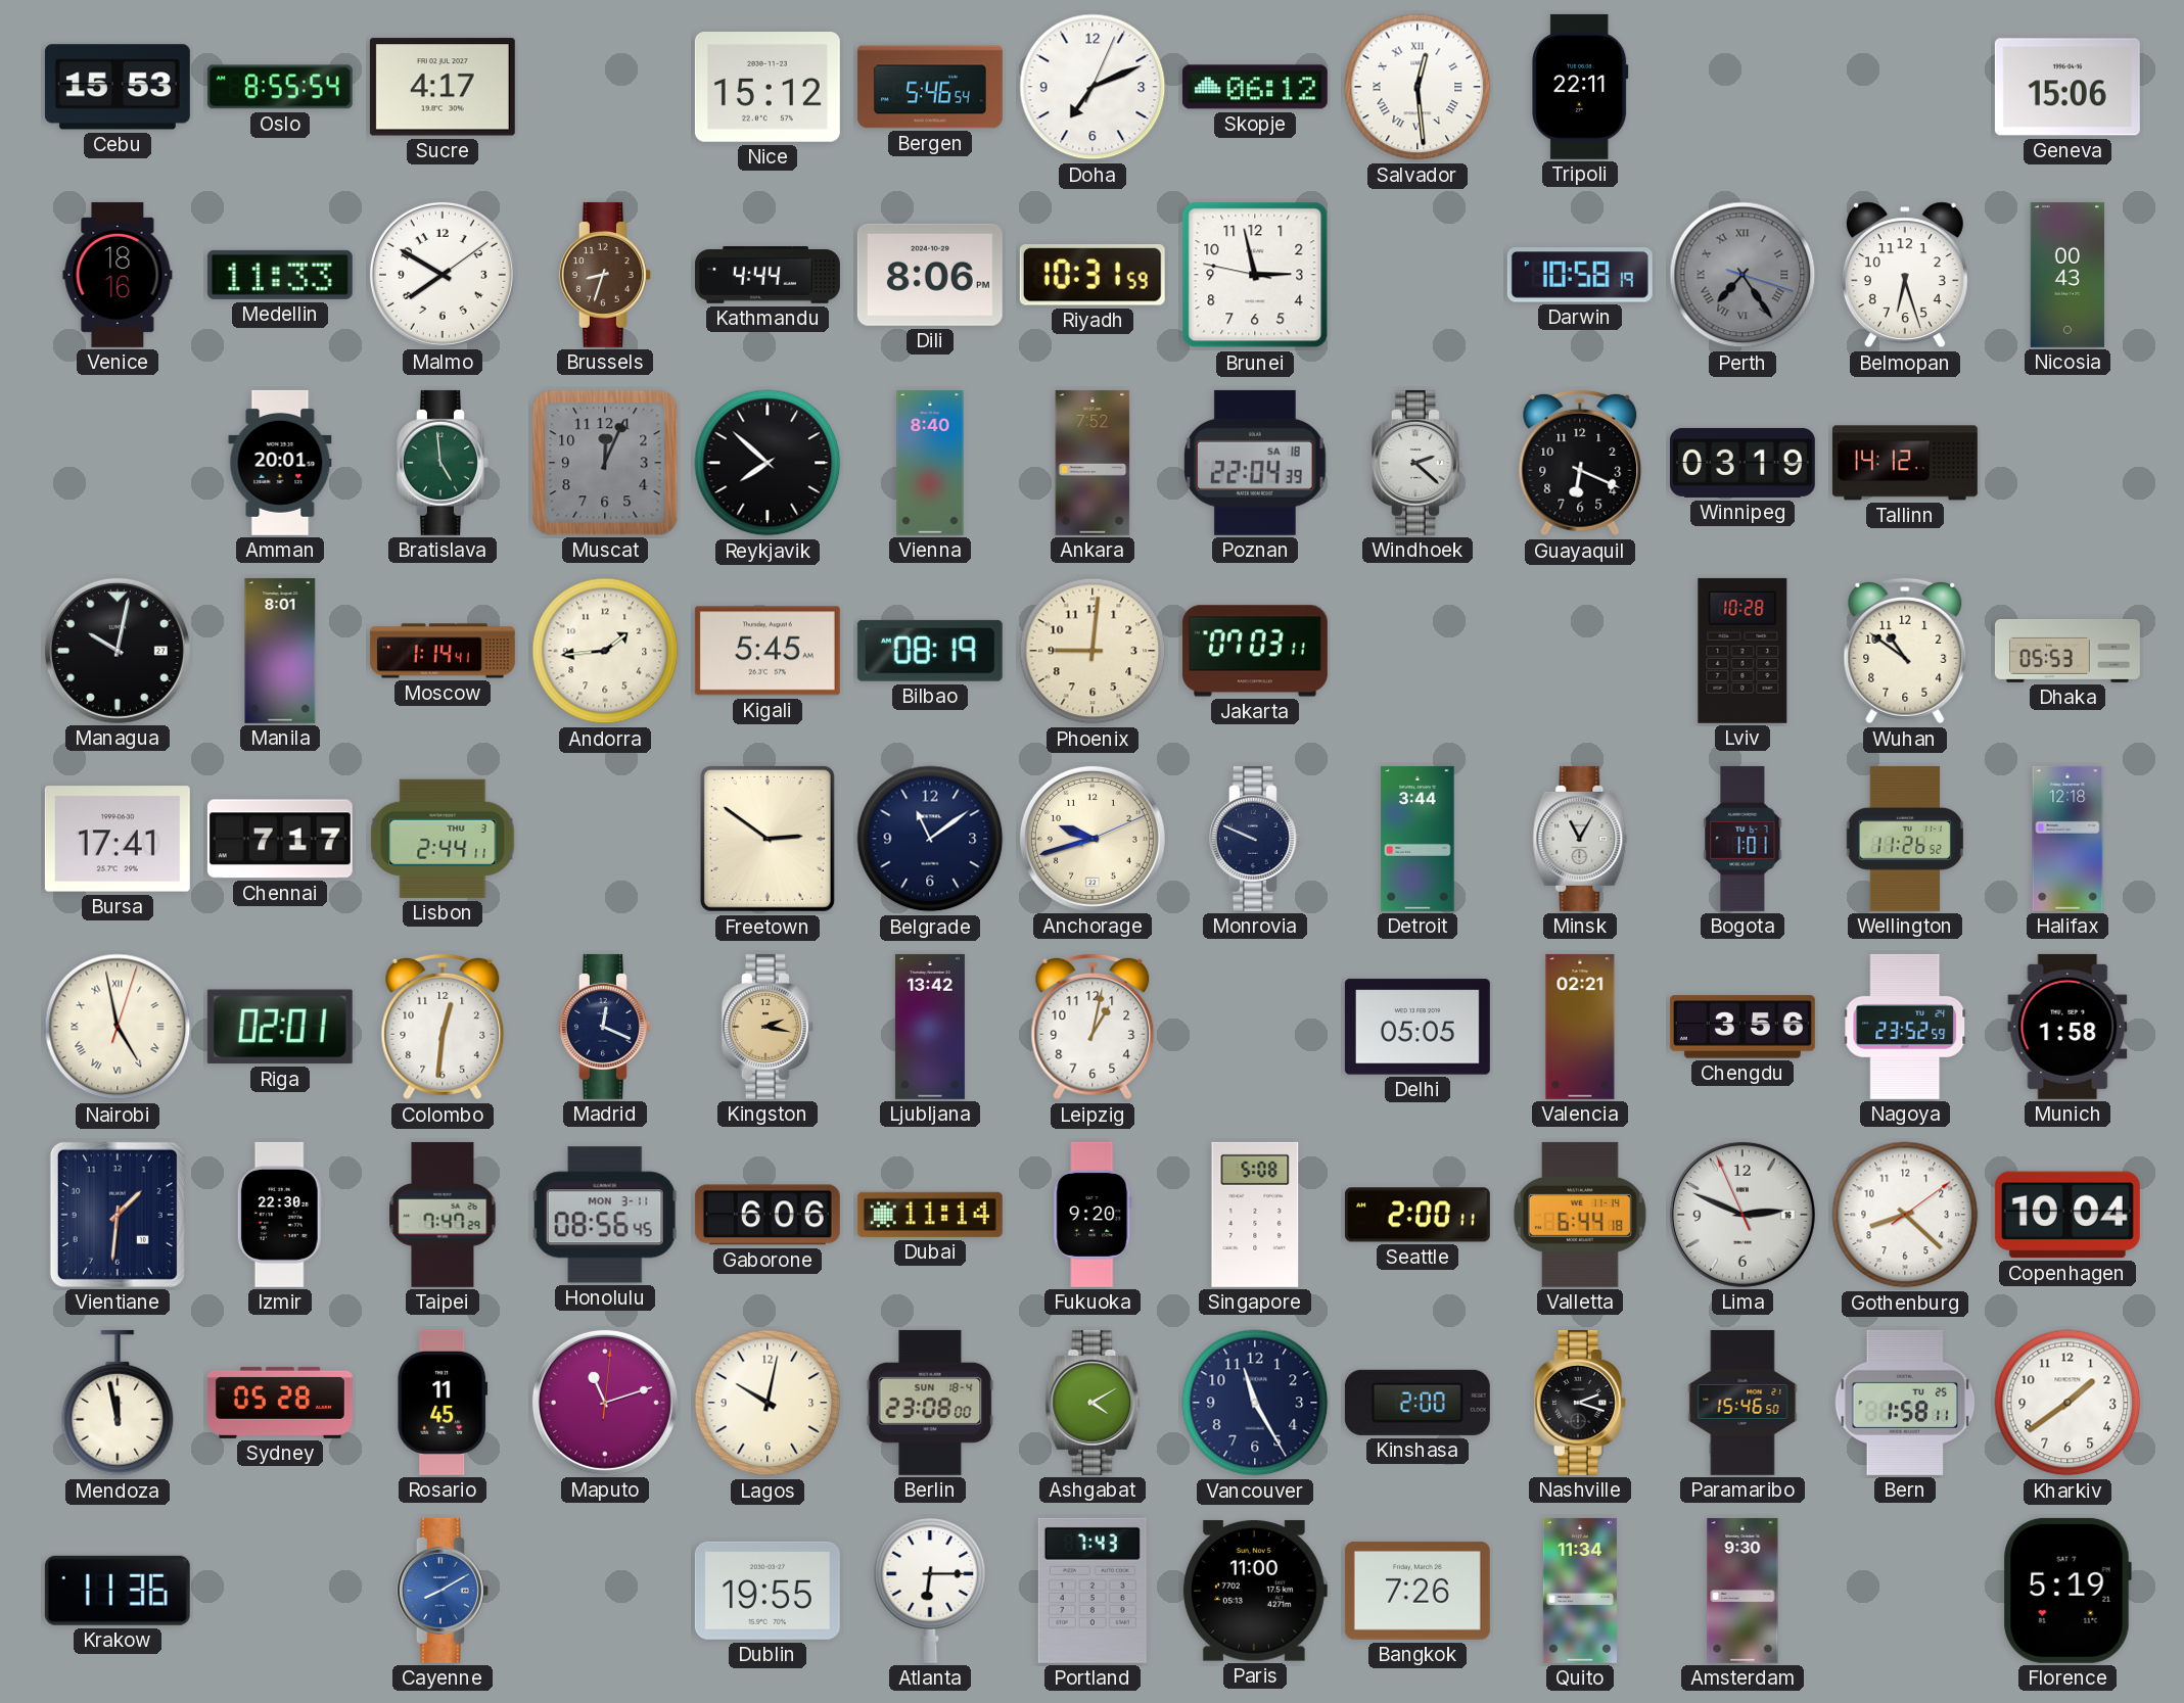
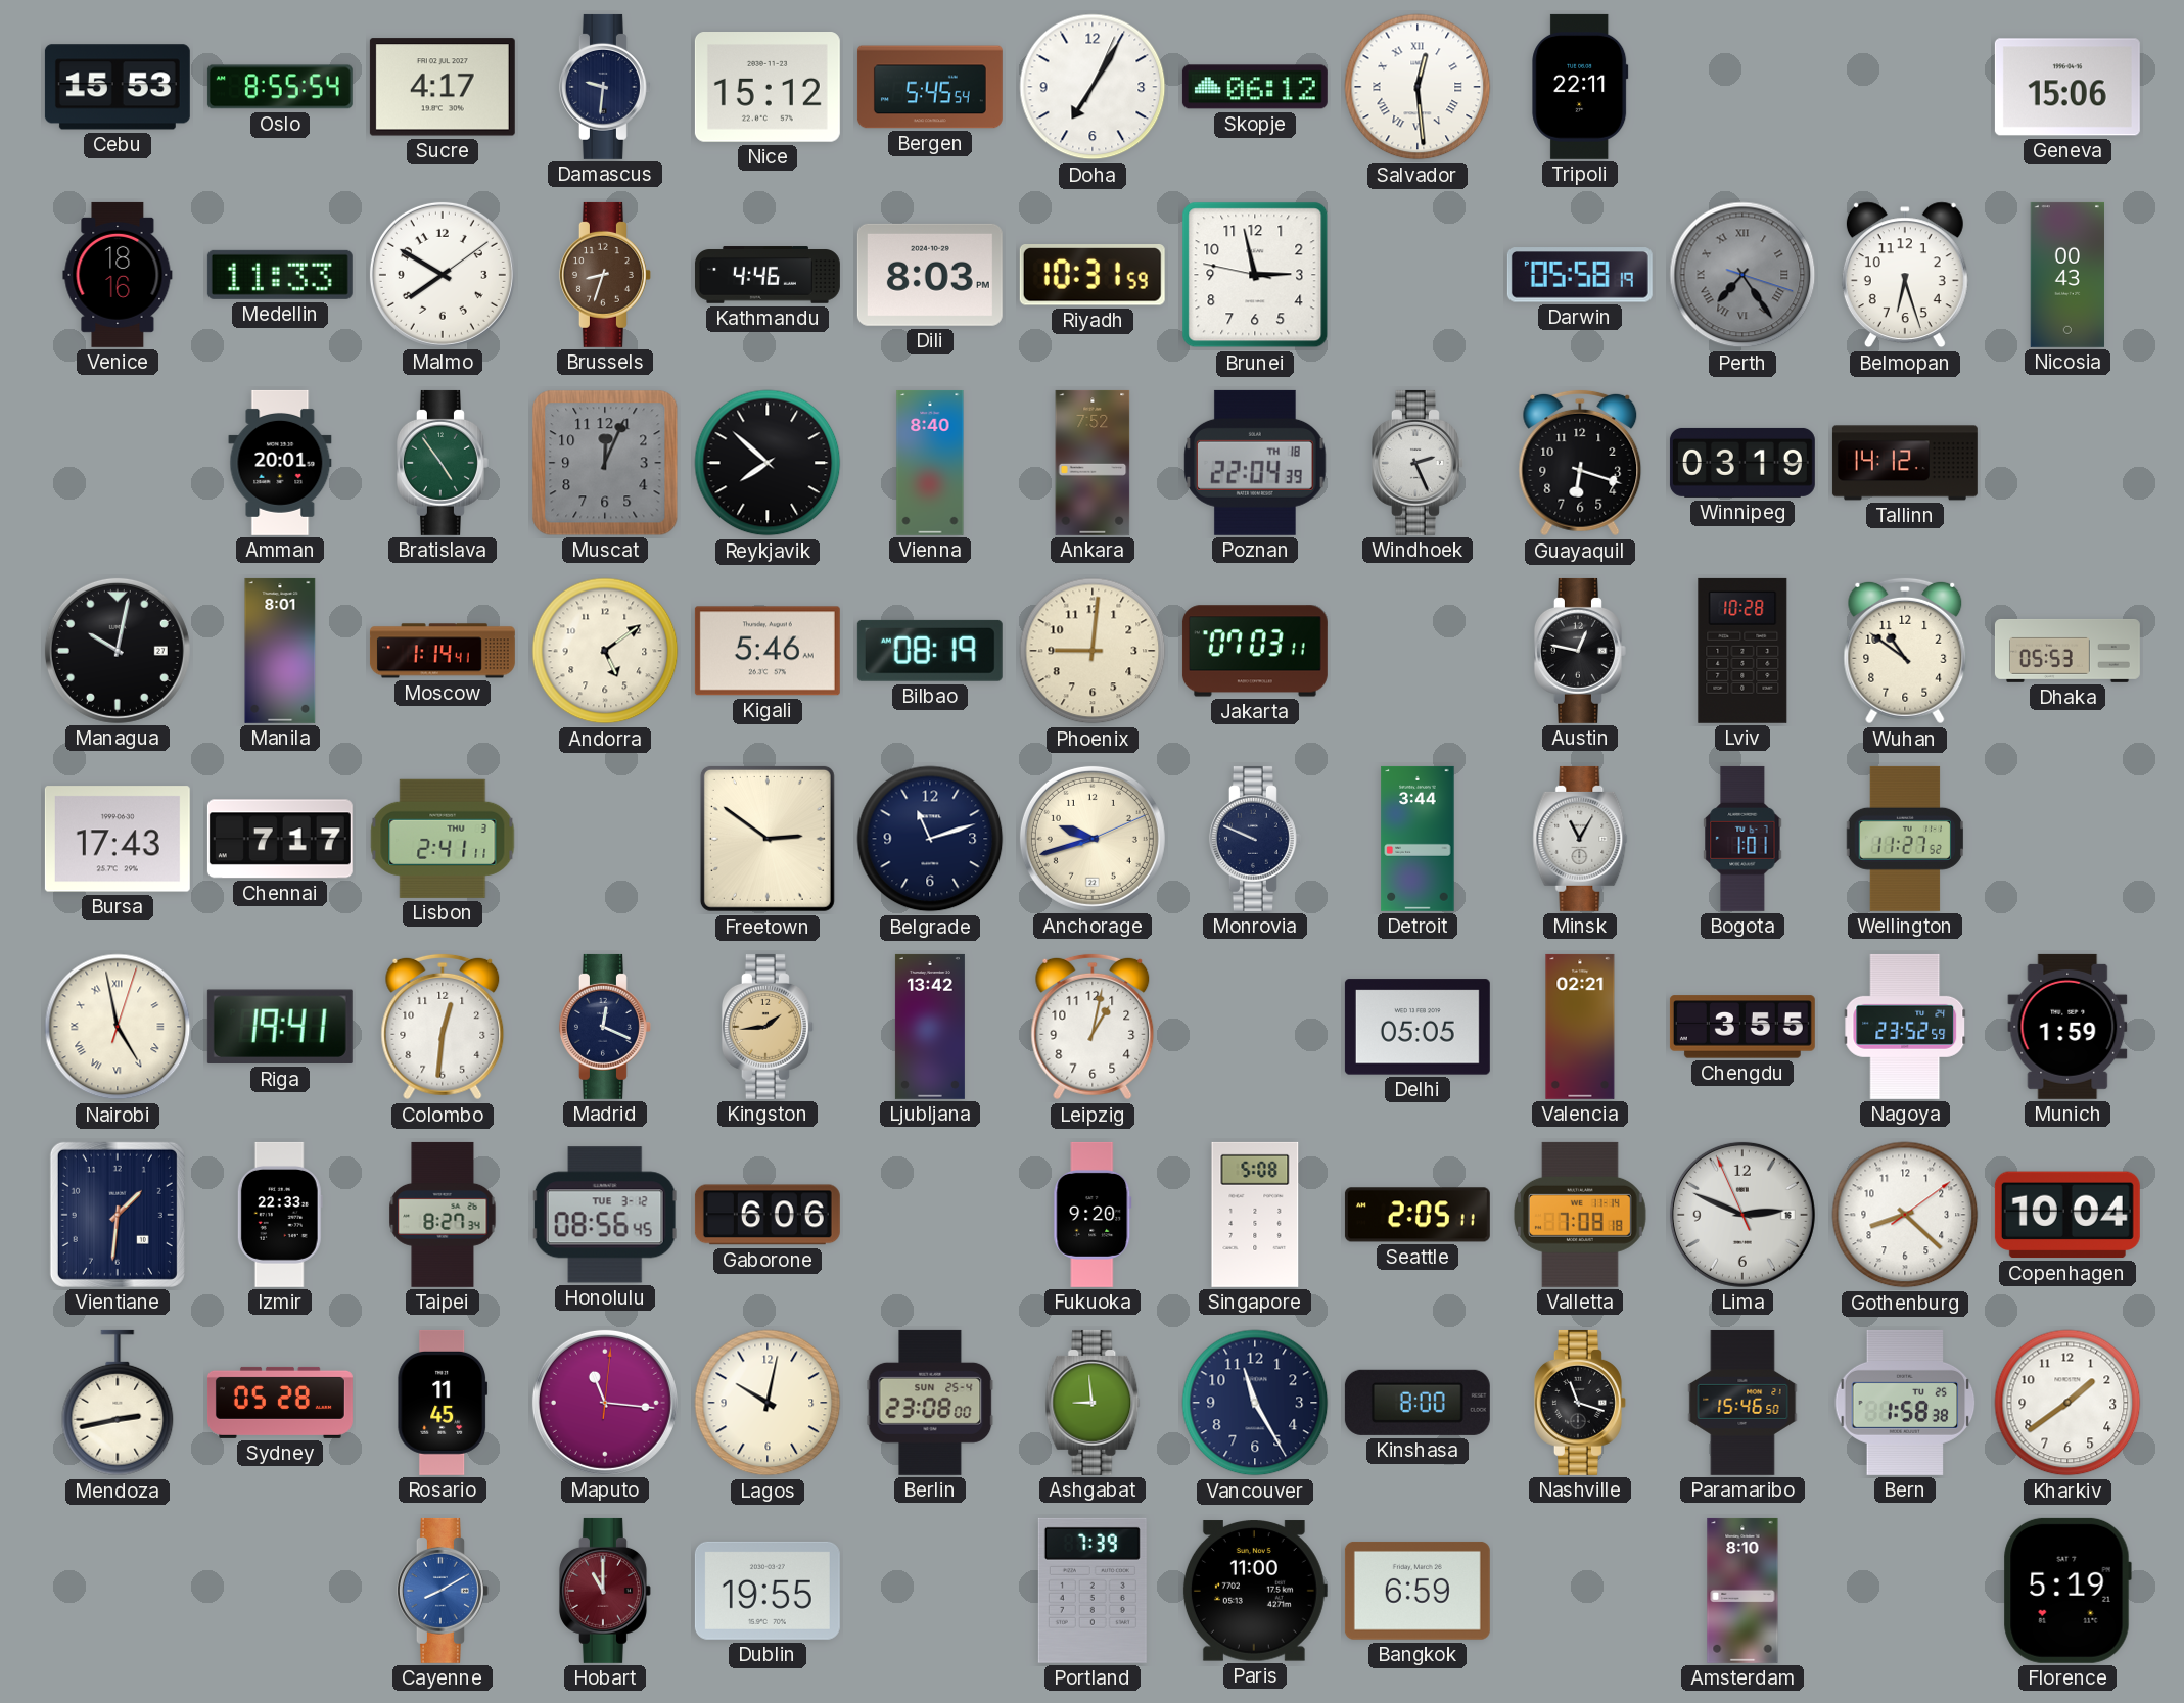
Damascus: none -> 9:31 (605, 87)
Bergen: 5:46 -> 5:45 (930, 87)
Doha: 7:11 -> 7:05 (1093, 87)
Kathmandu: 4:44 -> 4:46 (768, 275)
Dili: 8:06 -> 8:03 (930, 275)
Darwin: 10:58 -> 05:58 (1580, 275)
Bratislava: 4:59 -> 4:54 (443, 463)
Poznan date: SA 18 -> TH 18 (1255, 463)
Windhoek: 2:22 -> 2:26 (1418, 463)
Guayaquil: 6:19 -> 6:18 (1580, 463)
Andorra: 1:44 -> 5:09 (605, 651)
Kigali: 5:45 -> 5:46 (768, 651)
Austin: none -> 12:47 (1580, 651)
Bursa: 17:41 -> 17:43 (118, 839)
Lisbon: 2:44 -> 2:41 (443, 839)
Belgrade: 11:09 -> 11:12 (930, 839)
Wellington: 11:26 -> 11:27 (1905, 839)
Halifax: 12:18 -> none (2067, 839)
Riga: 02:01 -> 19:41 (280, 1027)
Kingston: 2:17 -> 1:44 (768, 1027)
Chengdu: 3:56 -> 3:55 (1742, 1027)
Munich: 1:58 -> 1:59 (2067, 1027)
Izmir: 22:30 -> 22:33 (280, 1215)
Taipei: 7:47 -> 8:27 (443, 1215)
Honolulu date: MON 3-11 -> TUE 3-12 (605, 1215)
Dubai: 11:14 -> none (930, 1215)
Seattle: 2:00 -> 2:05 (1418, 1215)
Valletta: 6:44 -> 7:08 (1581, 1215)
Mendoza: 11:58 -> 2:43 (118, 1403)
Maputo: 11:12 -> 11:16 (605, 1403)
Berlin date: SUN 18-4 -> SUN 25-4 (930, 1403)
Ashgabat: 4:10 -> 8:59 (1093, 1403)
Kinshasa: 2:00 -> 8:00 (1418, 1403)
Nashville: 2:18 -> 11:18 (1580, 1403)
Bern: 1:58:11 -> 1:58:38 (1905, 1403)
Krakow: 11:36 -> none (118, 1591)
Hobart: none -> 11:00 (605, 1591)
Atlanta: 6:15 -> none (930, 1591)
Portland: 7:43 -> 7:39 (1093, 1591)
Bangkok: 7:26 -> 6:59 (1418, 1591)
Quito: 11:34 -> none (1580, 1591)
Amsterdam: 9:30 -> 8:10 (1742, 1591)
